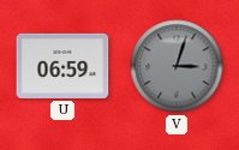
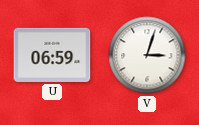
V dial: grey -> white (147, 55)
